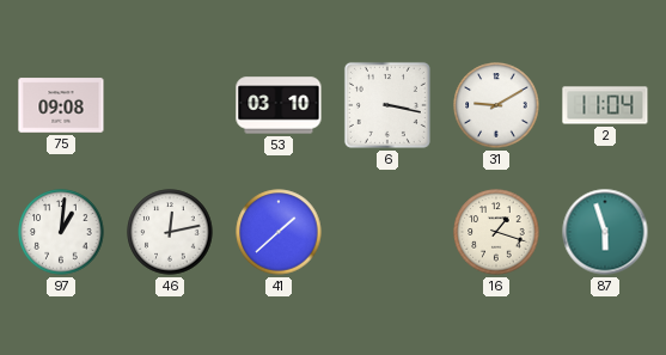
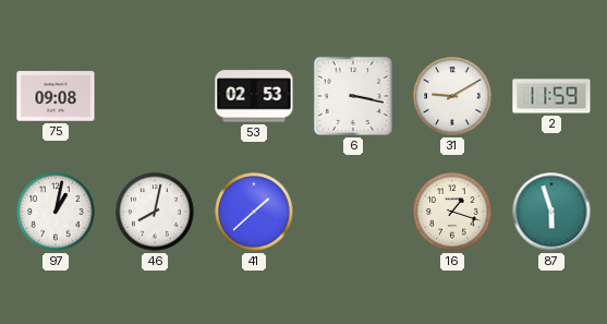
53: 03:10 -> 02:53 (254, 96)
2: 11:04 -> 11:59 (551, 96)
97: 1:01 -> 1:02 (56, 212)
46: 12:13 -> 8:02 (155, 212)
